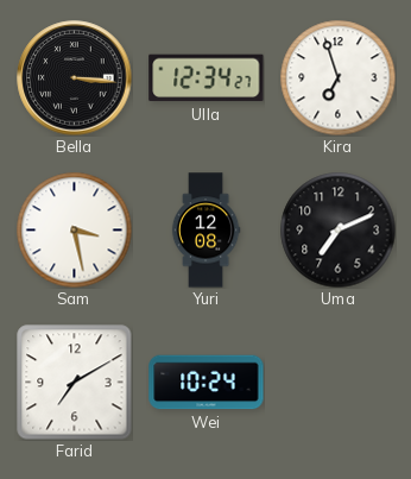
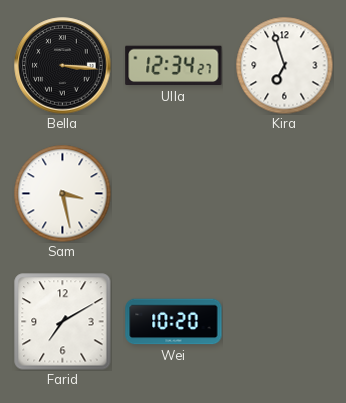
Yuri: 12:08 -> none (205, 231)
Uma: 7:11 -> none (337, 229)
Wei: 10:24 -> 10:20 (174, 322)
